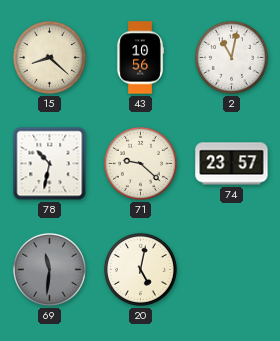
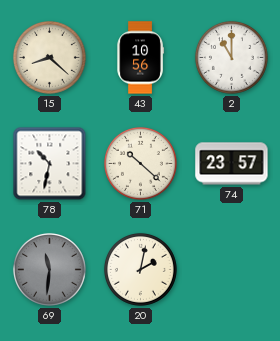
2: 11:02 -> 11:00 (231, 57)
71: 9:22 -> 10:22 (140, 163)
20: 5:02 -> 2:02 (140, 269)
